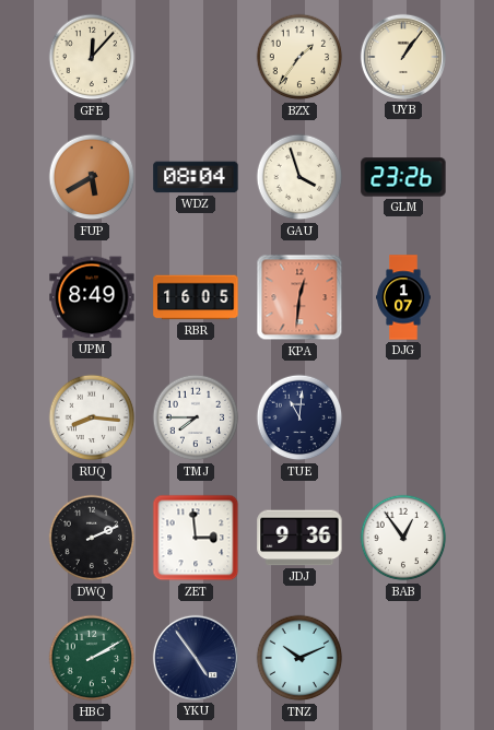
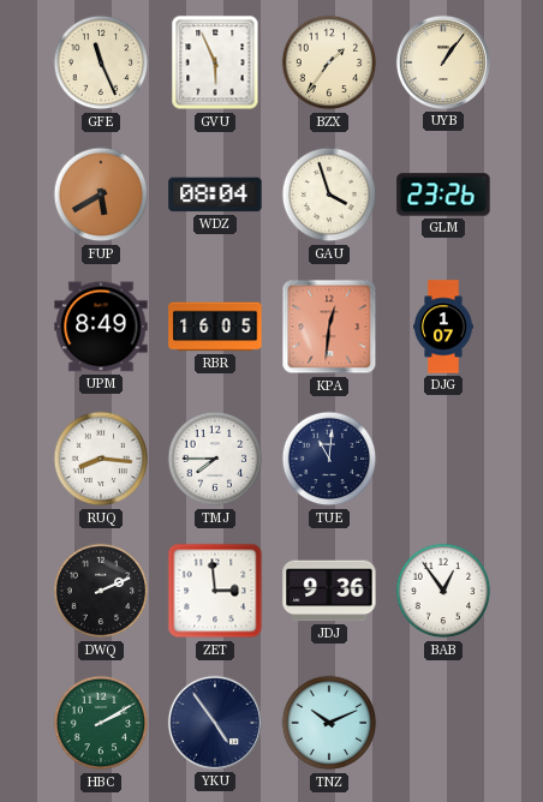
GFE: 12:07 -> 11:26 (101, 62)
GVU: none -> 5:56 (215, 62)
